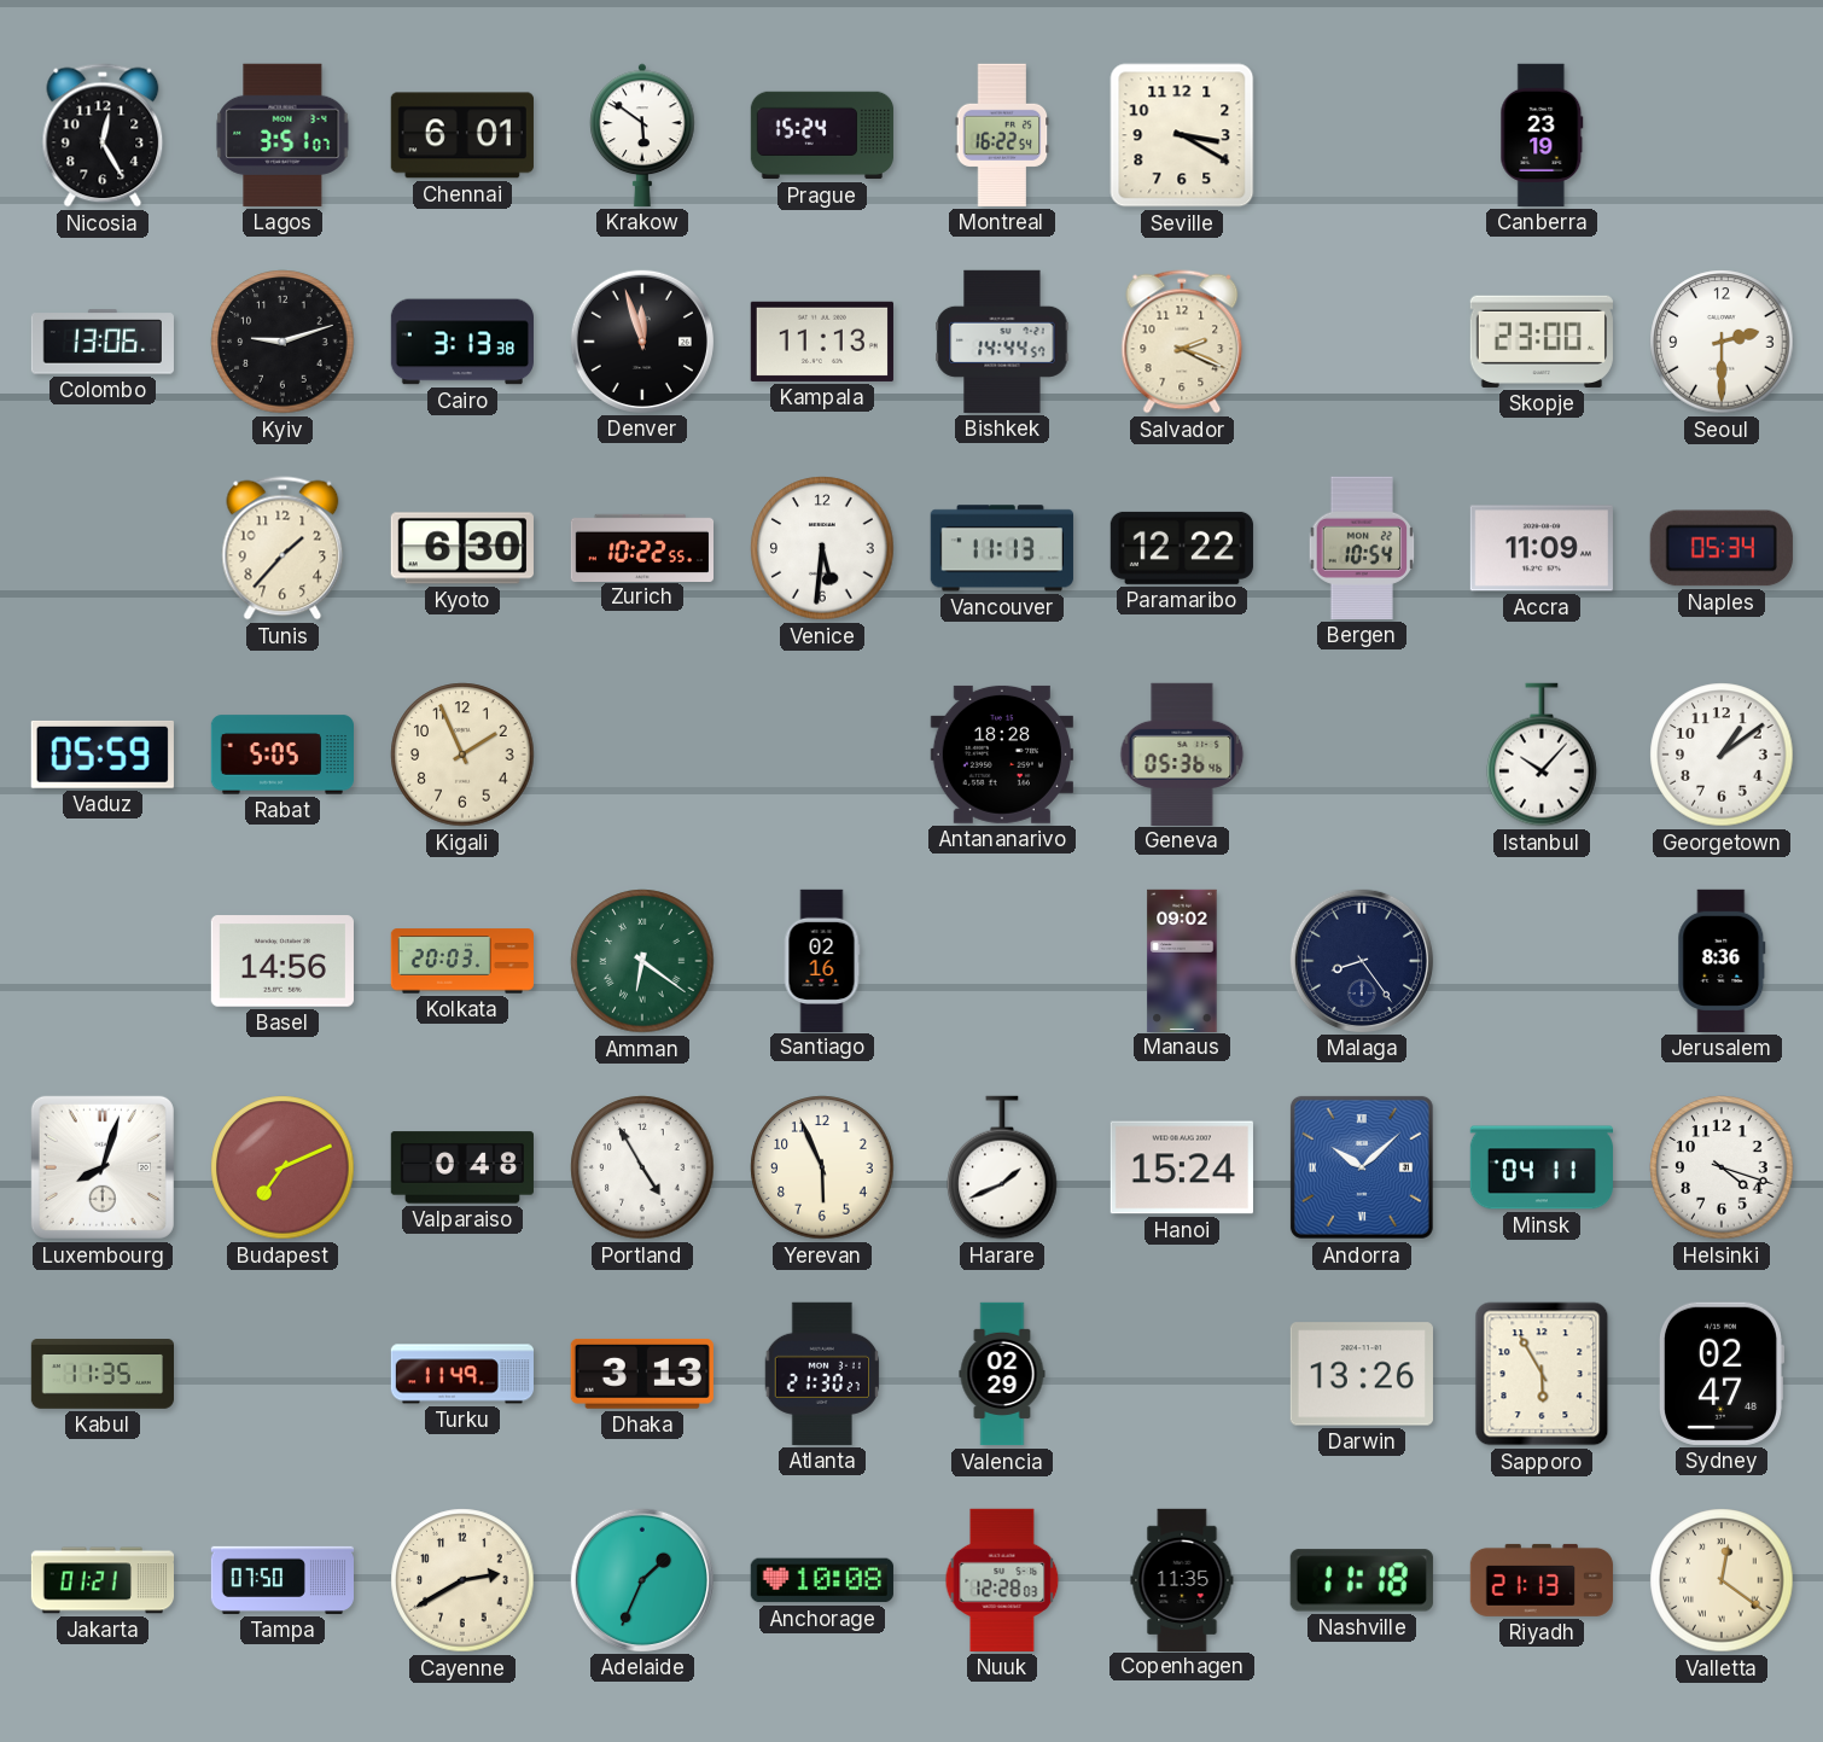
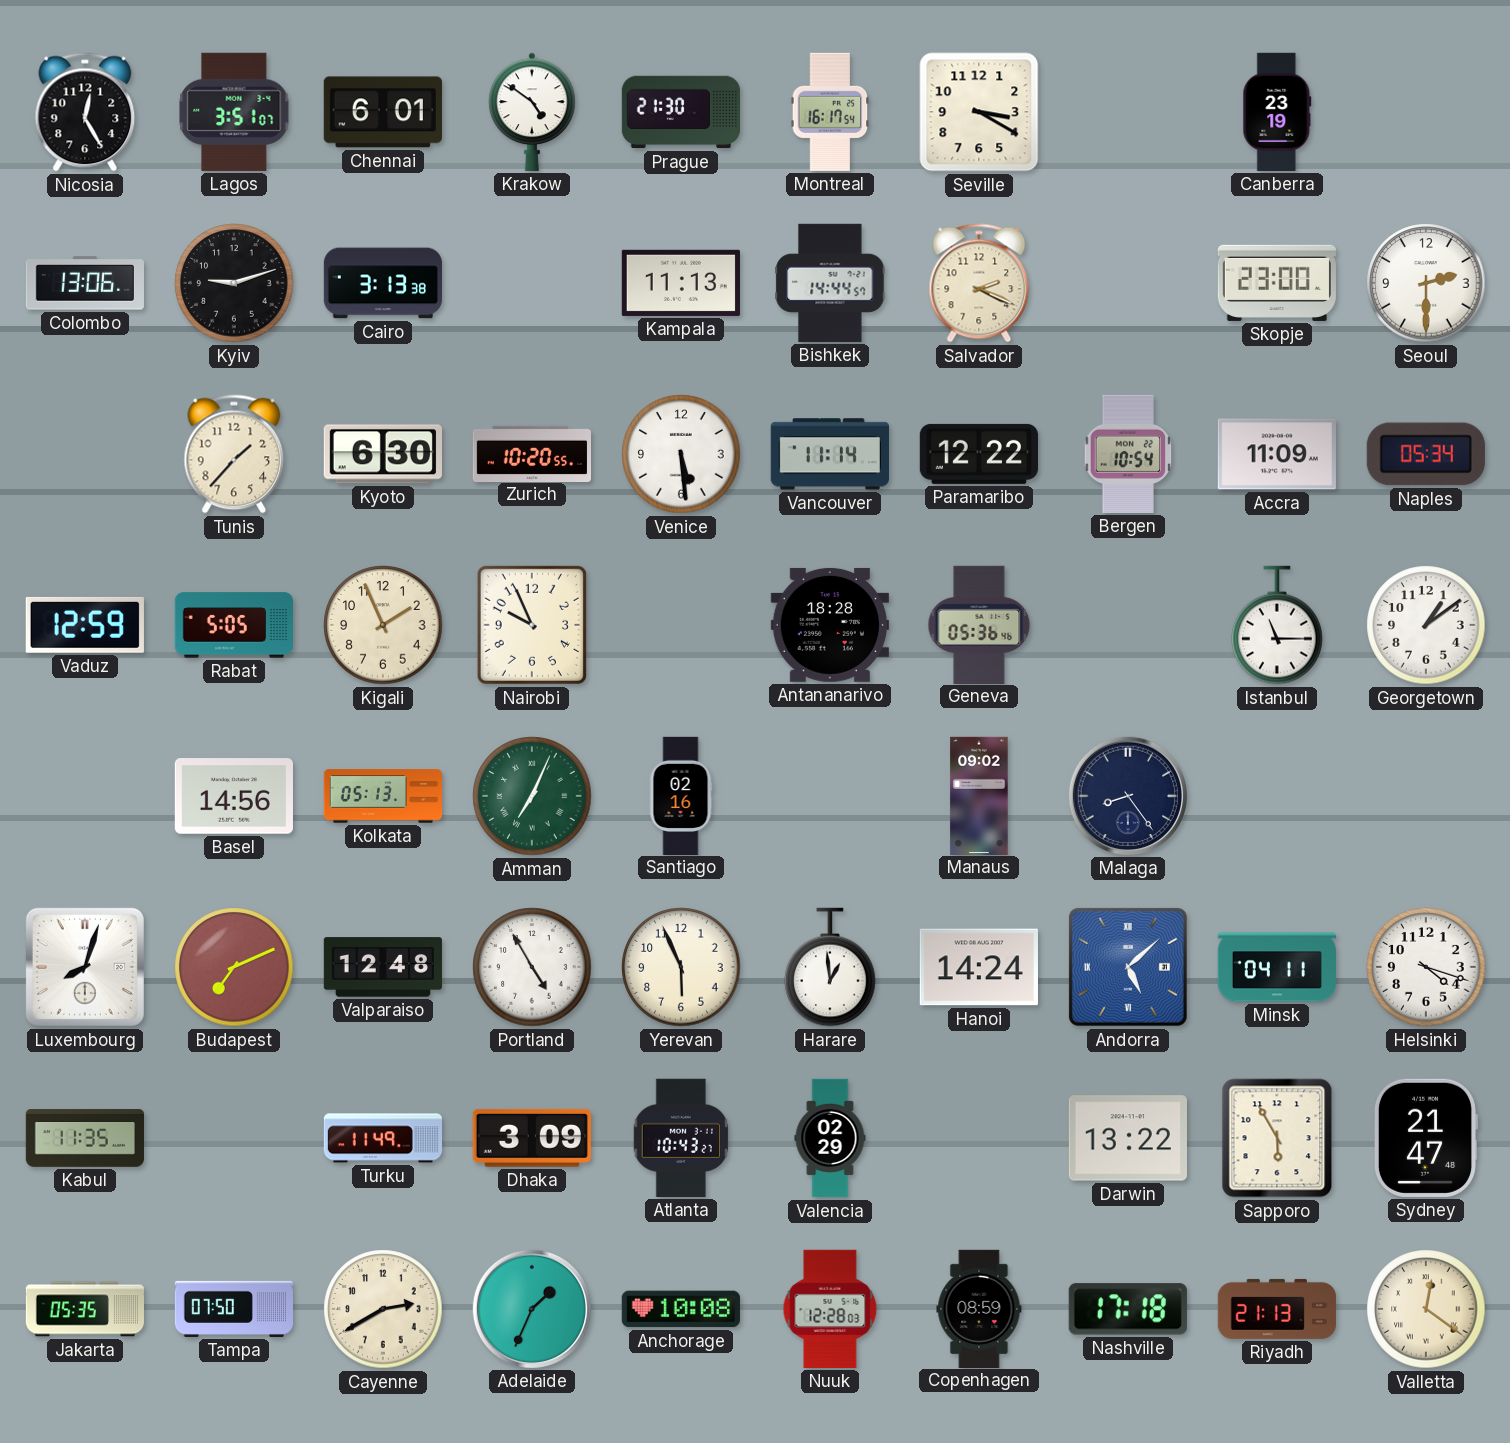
Krakow: 5:51 -> 4:51 (532, 112)
Prague: 15:24 -> 21:30 (680, 112)
Montreal: 16:22 -> 16:17 (830, 112)
Denver: 11:57 -> none (642, 342)
Zurich: 10:22 -> 10:20 (531, 453)
Venice: 5:31 -> 5:29 (681, 454)
Vancouver: 11:13 -> 11:14 (830, 454)
Vaduz: 05:59 -> 12:59 (85, 625)
Nairobi: none -> 9:56 (532, 625)
Istanbul: 10:07 -> 11:15 (1277, 625)
Kolkata: 20:03 -> 05:13 (382, 796)
Amman: 6:21 -> 7:04 (532, 796)
Jerusalem: 8:36 -> none (1722, 961)
Valparaiso: 0:48 -> 12:48 (383, 967)
Harare: 1:41 -> 12:59 (830, 967)
Hanoi: 15:24 -> 14:24 (979, 967)
Andorra: 10:08 -> 5:08 (1128, 967)
Dhaka: 3:13 -> 3:09 (532, 1138)
Atlanta: 21:30 -> 10:43 (680, 1138)
Darwin: 13:26 -> 13:22 (1128, 1138)
Sydney: 02:47 -> 21:47 (1425, 1138)
Jakarta: 01:21 -> 05:35 (84, 1309)
Copenhagen: 11:35 -> 08:59 (979, 1308)
Nashville: 11:18 -> 17:18 (1128, 1309)
